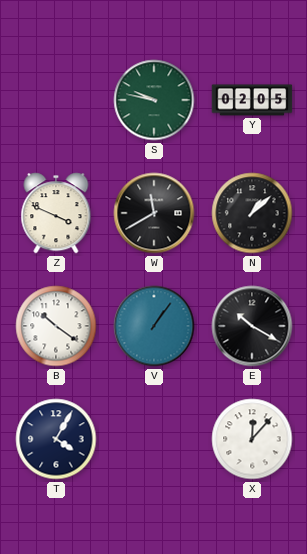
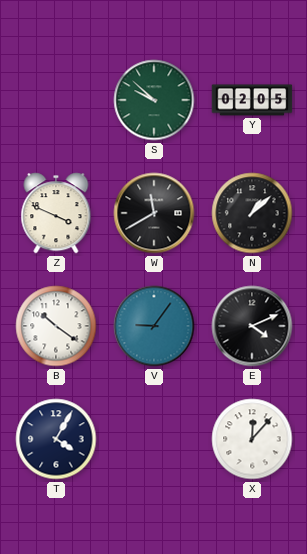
S: 9:47 -> 9:52 (154, 100)
V: 1:06 -> 9:06 (154, 326)
E: 10:20 -> 4:11 (252, 326)
